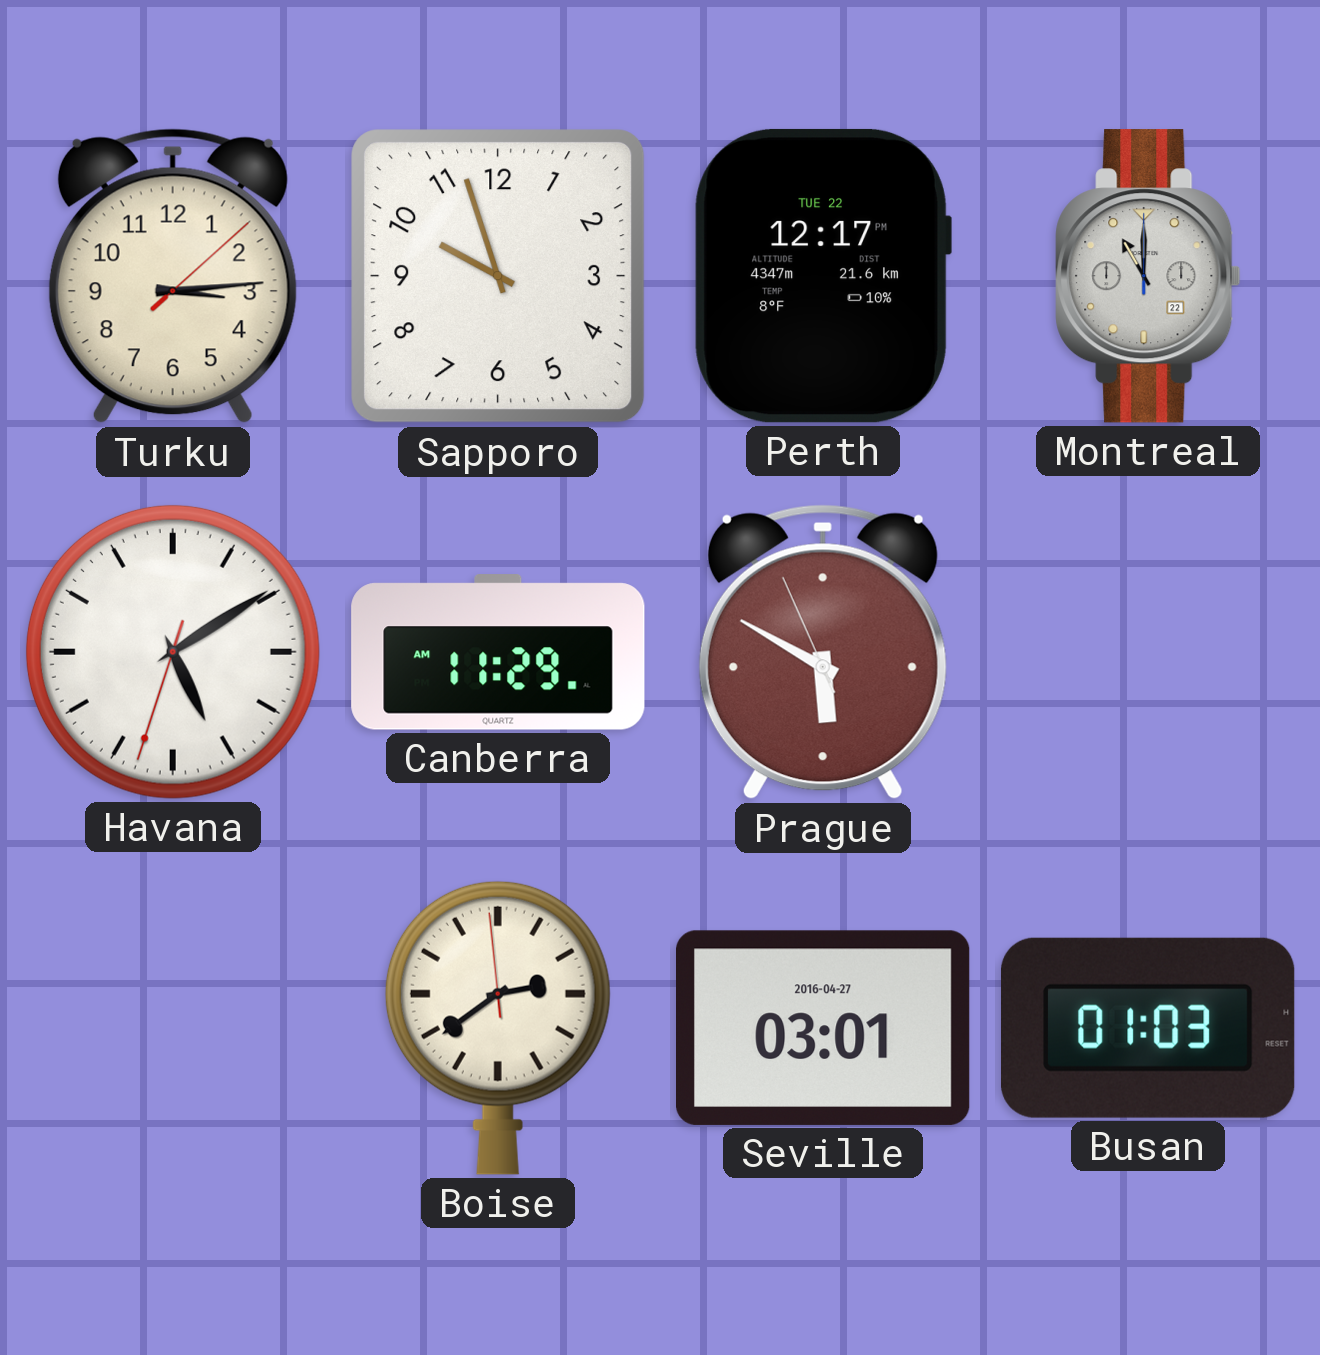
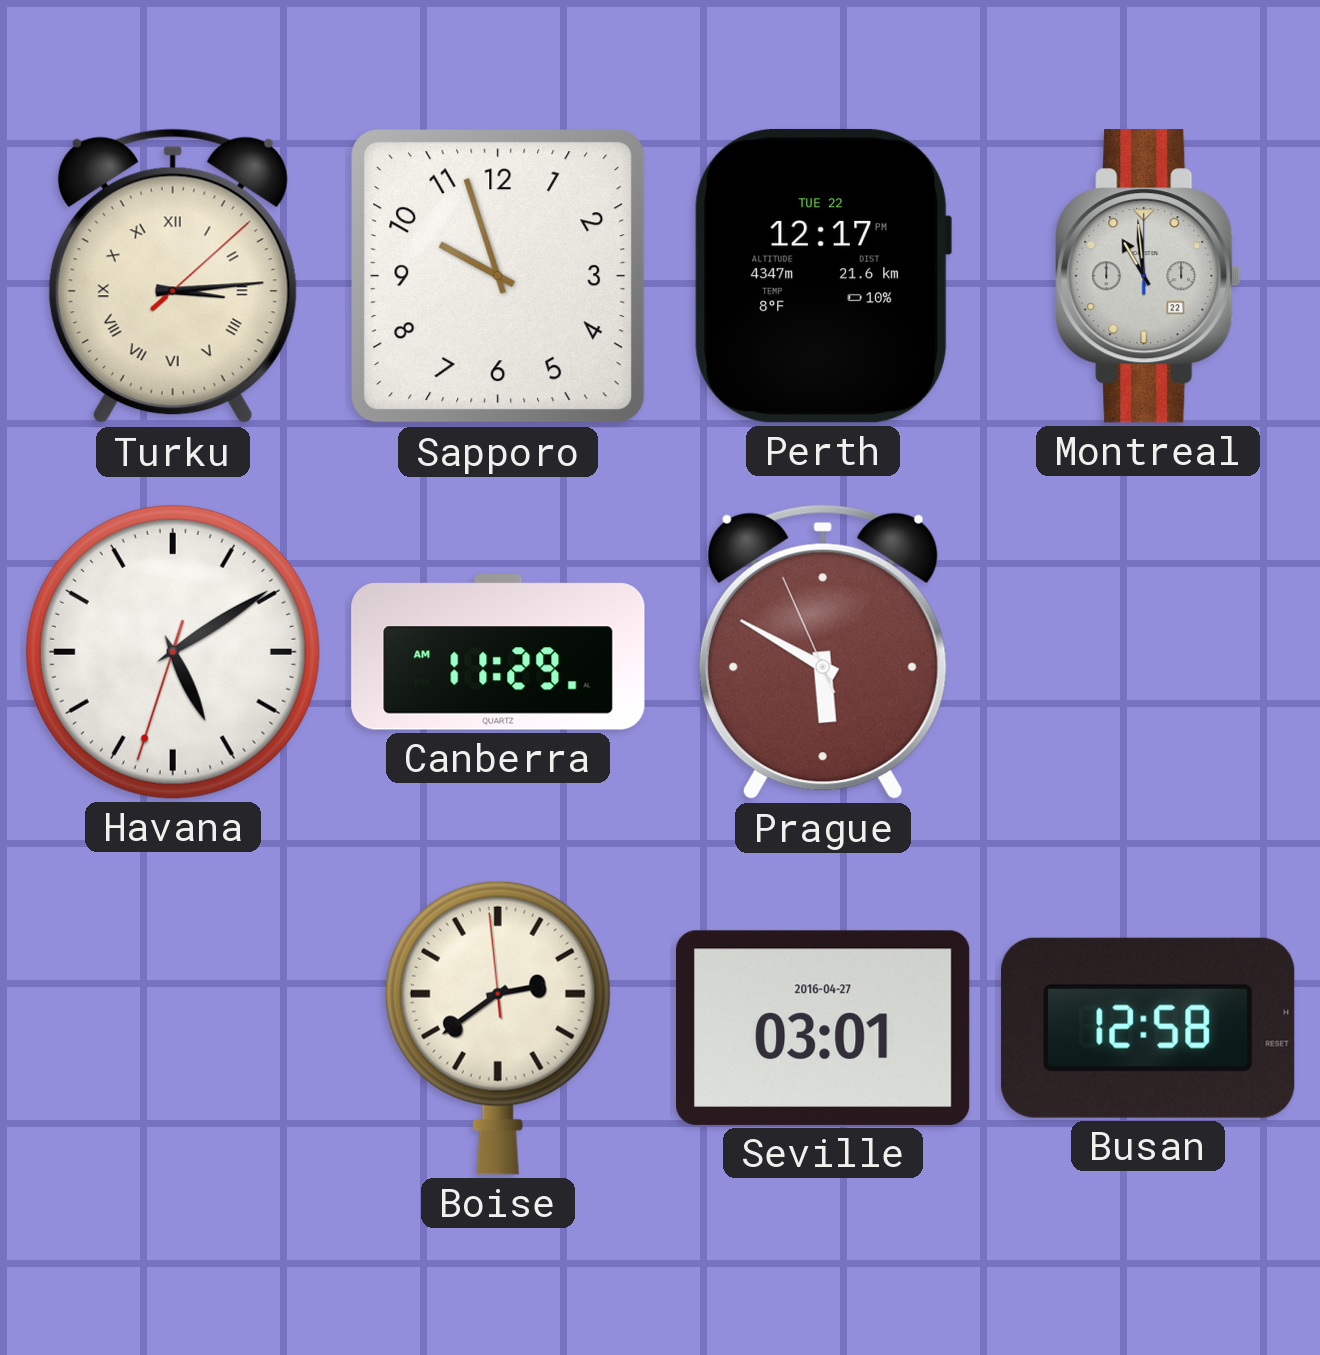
Turku numerals: Arabic -> Roman (173, 276)
Montreal: 11:00 -> 10:59 (1148, 276)
Busan: 01:03 -> 12:58 (1148, 1028)
